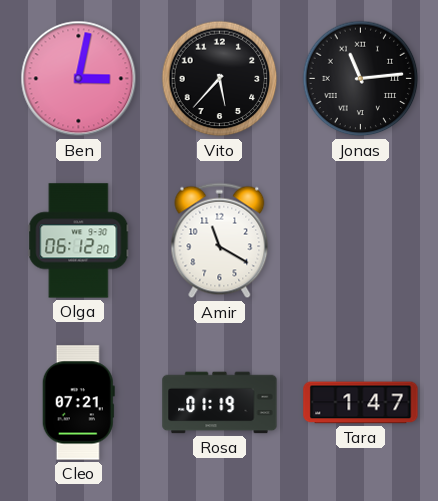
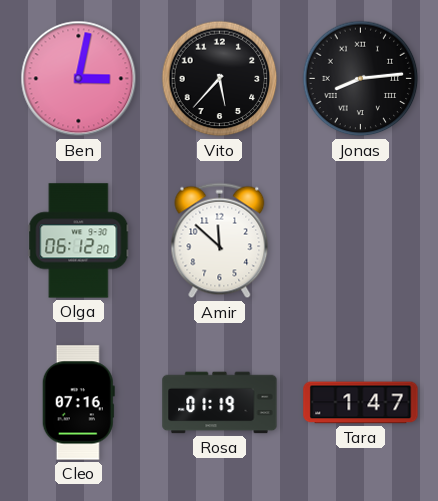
Jonas: 11:14 -> 8:14 (361, 79)
Amir: 11:20 -> 11:52 (220, 241)
Cleo: 07:21 -> 07:16 (78, 403)
